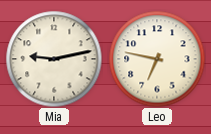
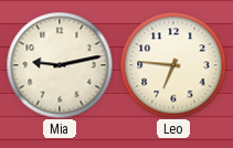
Leo: 6:47 -> 6:46 (173, 65)
